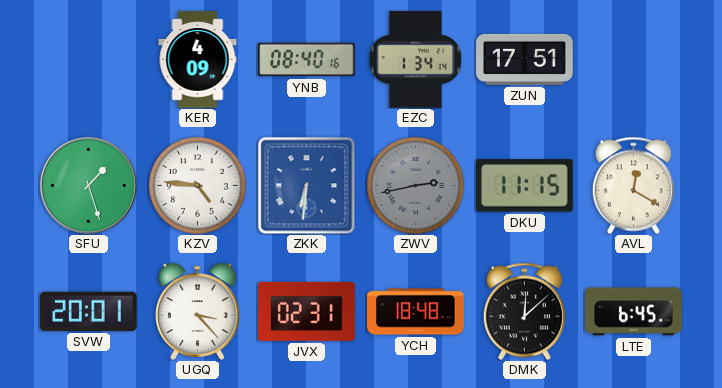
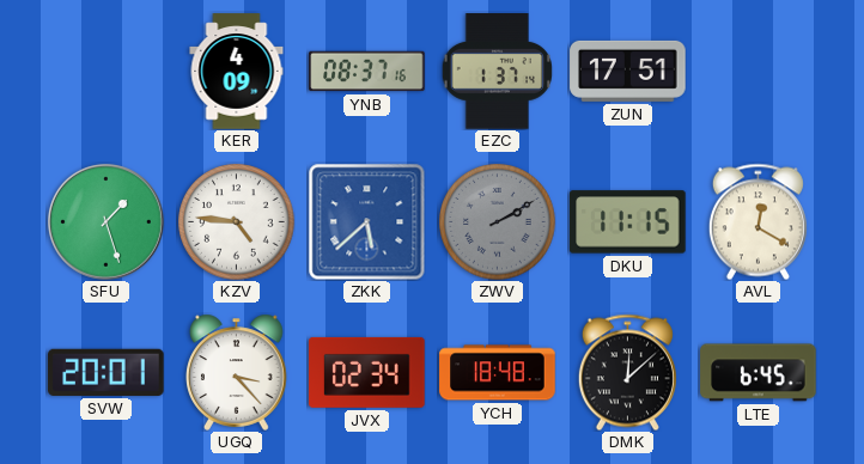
YNB: 08:40 -> 08:37 (367, 72)
EZC: 1:34 -> 1:37 (497, 72)
ZKK: 6:31 -> 5:38 (366, 221)
ZWV: 2:43 -> 2:10 (498, 222)
JVX: 02:31 -> 02:34 (367, 372)
